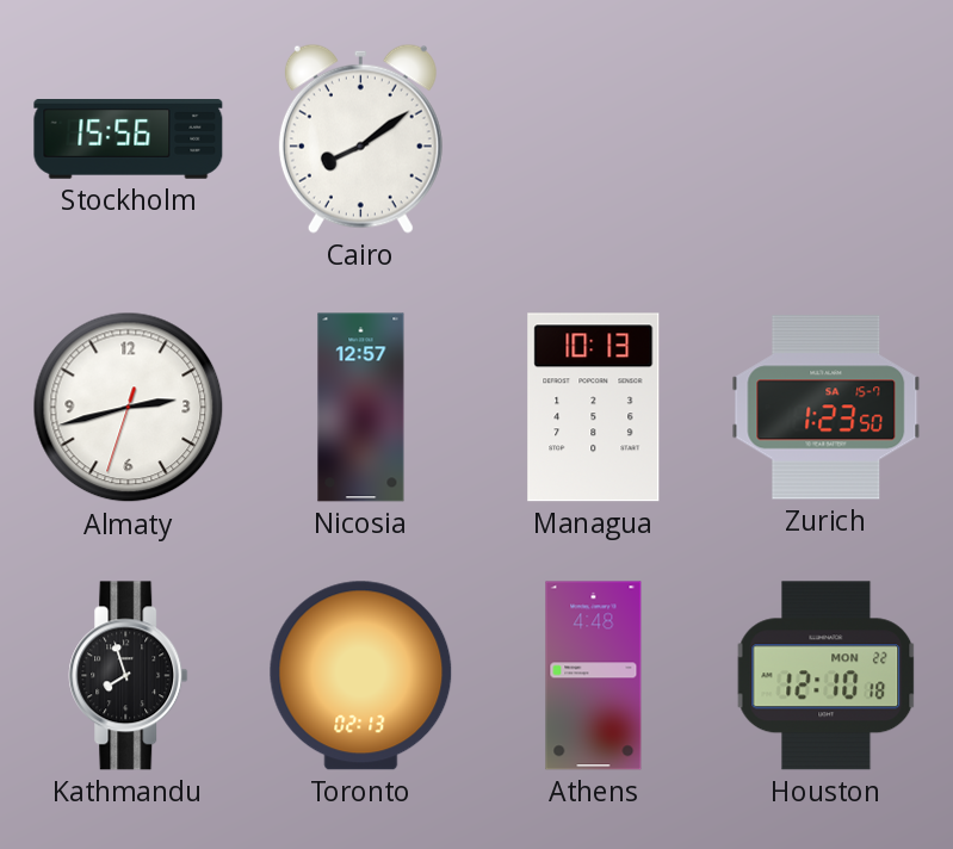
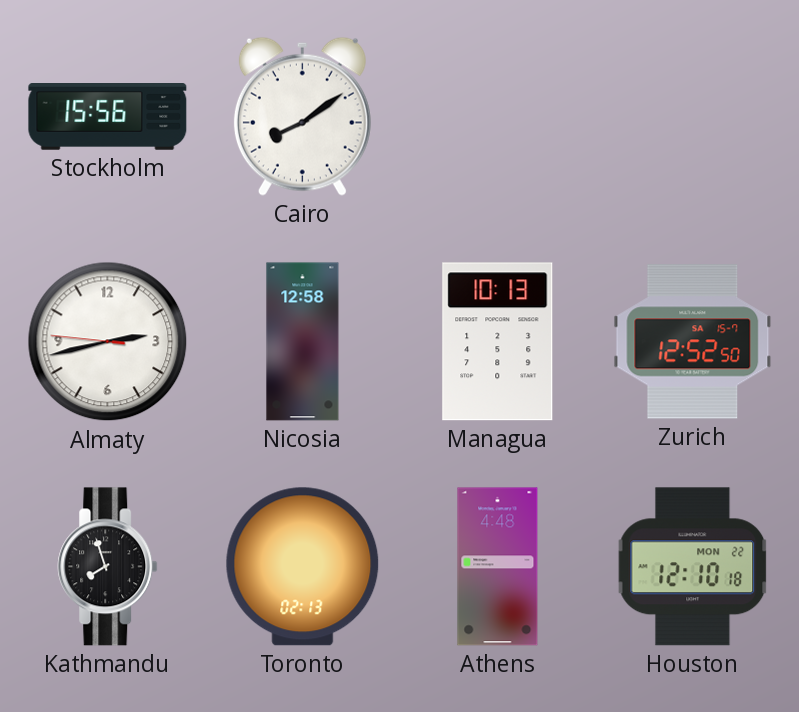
Almaty: 2:42:33 -> 2:42:46 (108, 342)
Nicosia: 12:57 -> 12:58 (303, 342)
Zurich: 1:23 -> 12:52 (693, 342)
